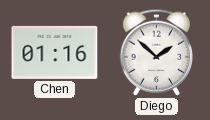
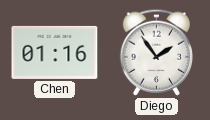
Diego: 1:52 -> 1:54 (156, 52)
